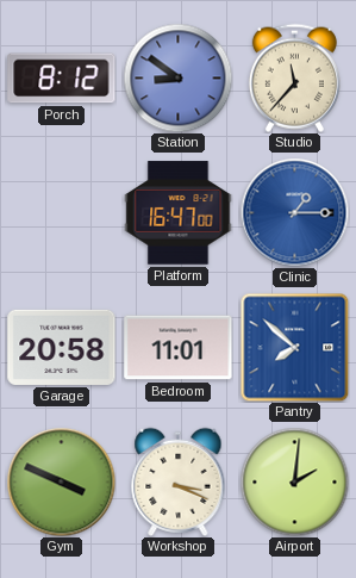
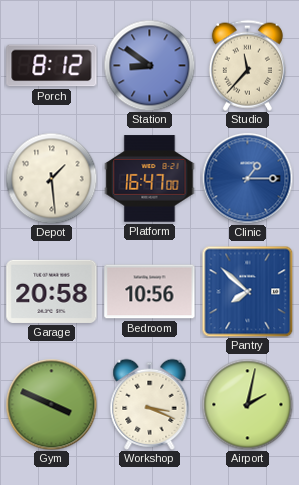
Depot: none -> 1:29 (51, 178)
Bedroom: 11:01 -> 10:56 (150, 292)
Airport: 2:01 -> 2:02 (247, 404)
